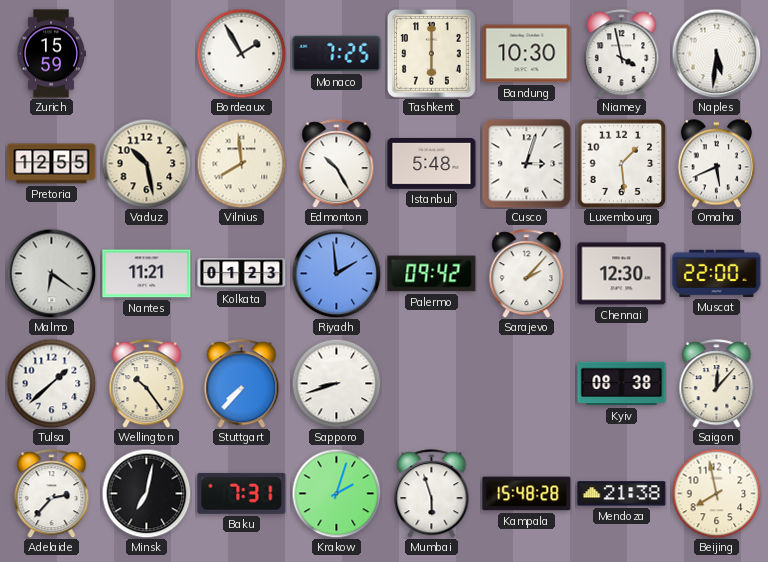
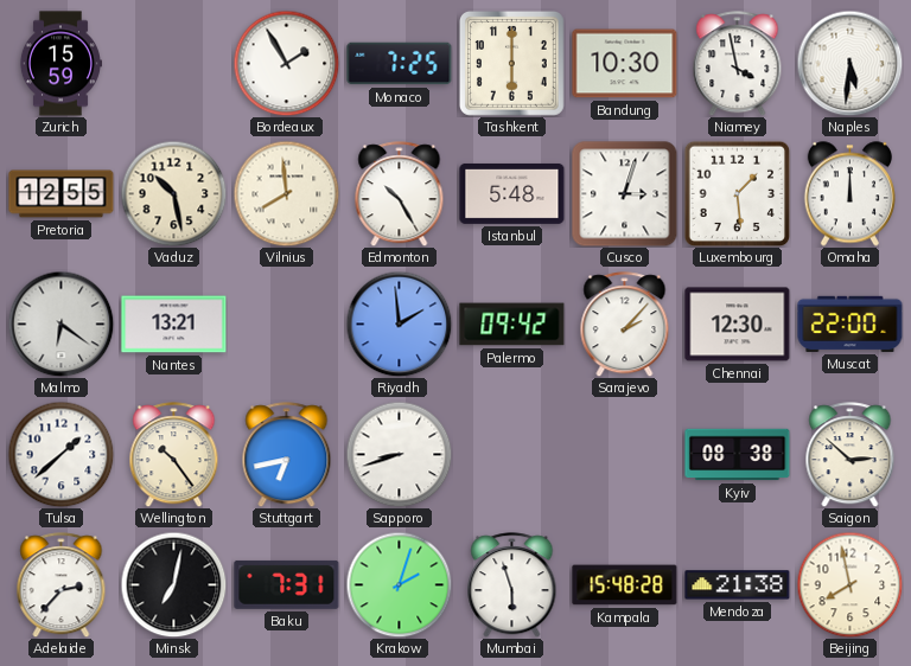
Omaha: 5:41 -> 12:00 (849, 194)
Nantes: 11:21 -> 13:21 (174, 325)
Kolkata: 01:23 -> none (242, 274)
Stuttgart: 7:37 -> 6:43 (287, 455)
Saigon: 12:07 -> 2:52 (851, 455)
